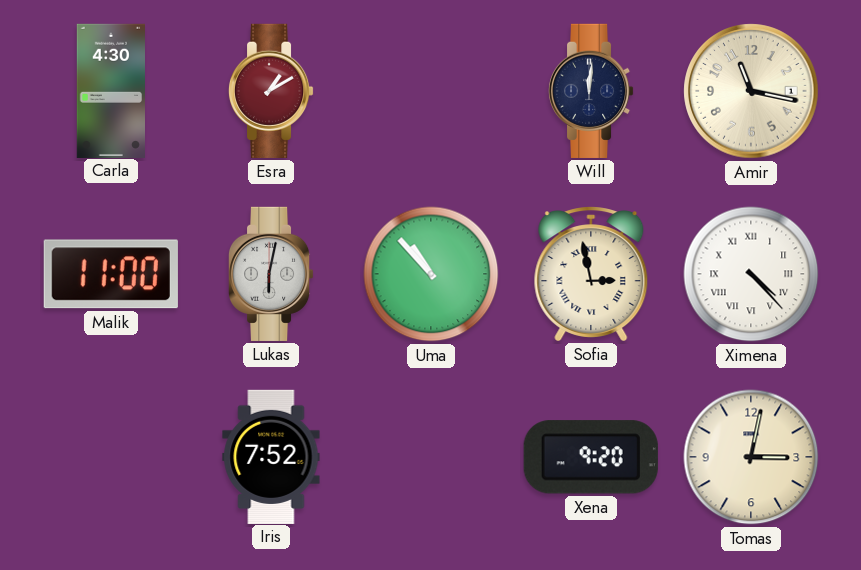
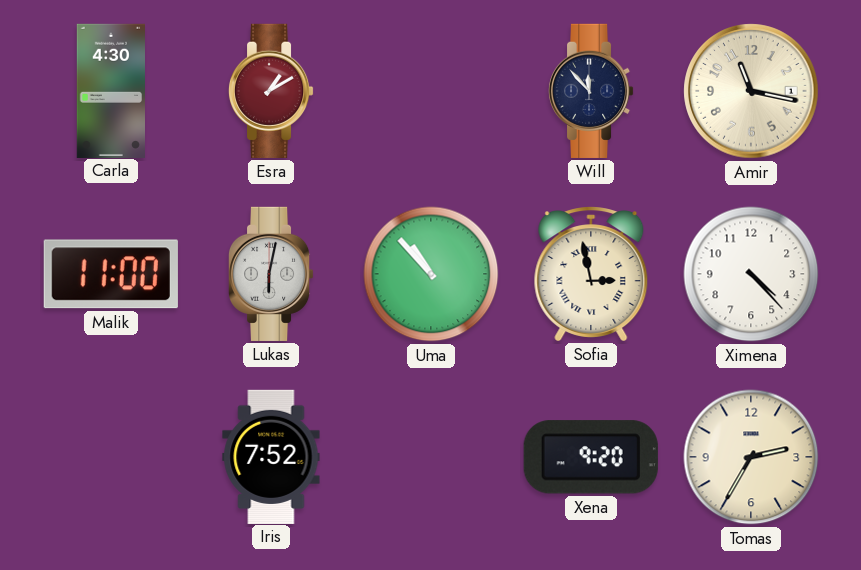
Will: 12:01 -> 11:53 (591, 91)
Ximena numerals: Roman -> Arabic (751, 274)
Tomas: 3:02 -> 2:35 (751, 457)
